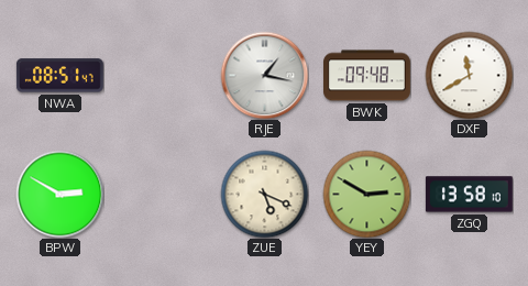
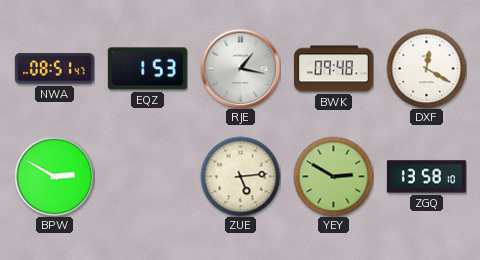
EQZ: none -> 1:53 (147, 69)
DXF: 11:40 -> 12:20 (426, 68)
ZUE: 5:19 -> 5:14 (240, 176)
